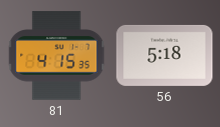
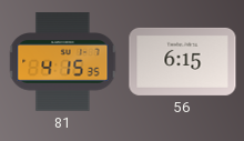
56: 5:18 -> 6:15 (183, 61)
